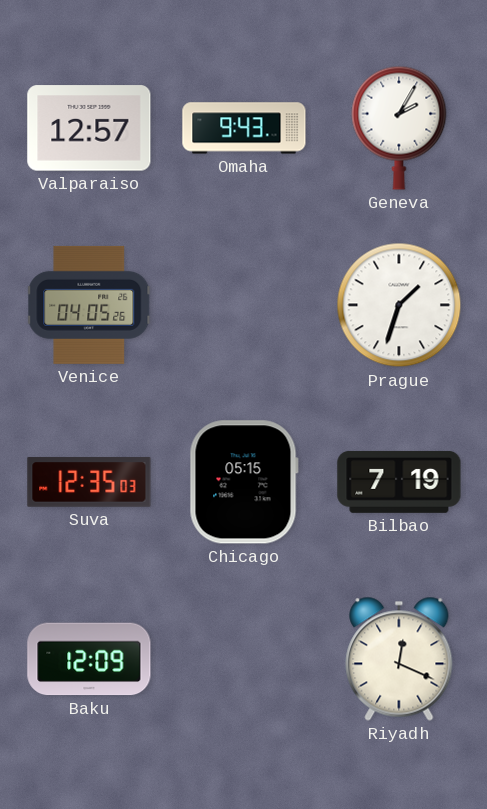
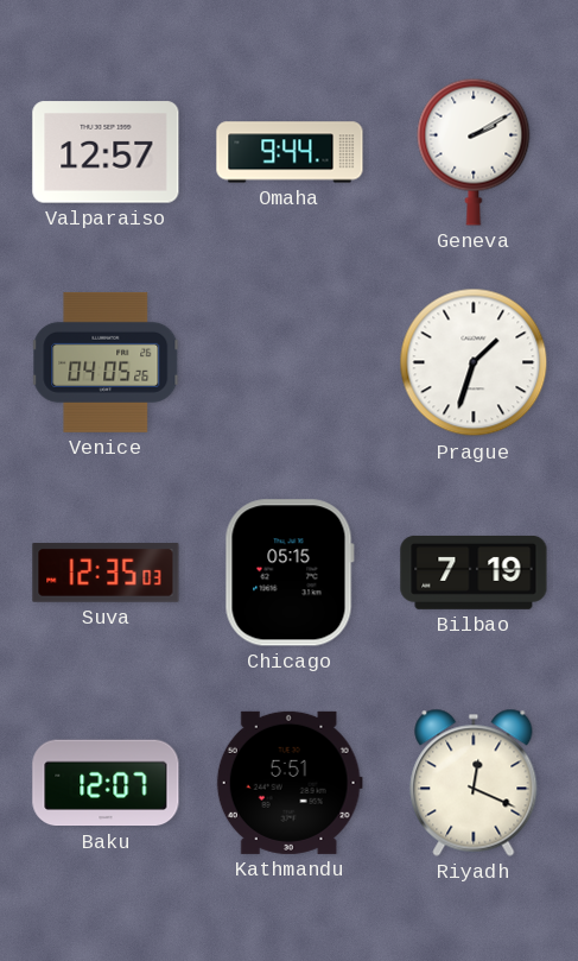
Omaha: 9:43 -> 9:44 (290, 152)
Geneva: 2:05 -> 2:10 (474, 152)
Baku: 12:09 -> 12:07 (106, 783)
Kathmandu: none -> 5:51 (290, 783)
